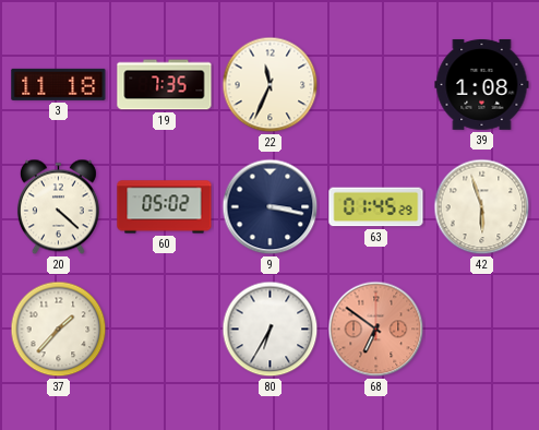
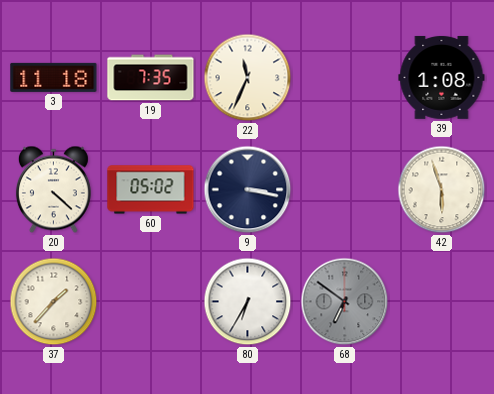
63: 01:45 -> none (376, 207)
68 dial: salmon -> grey (345, 302)
